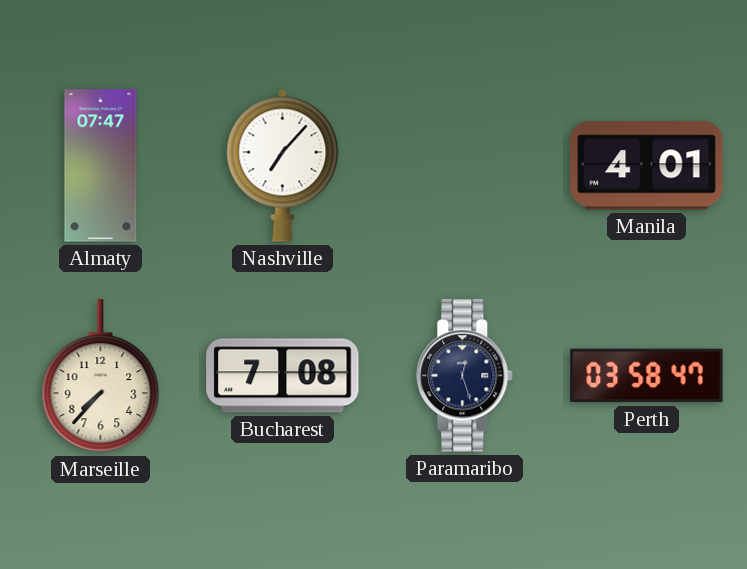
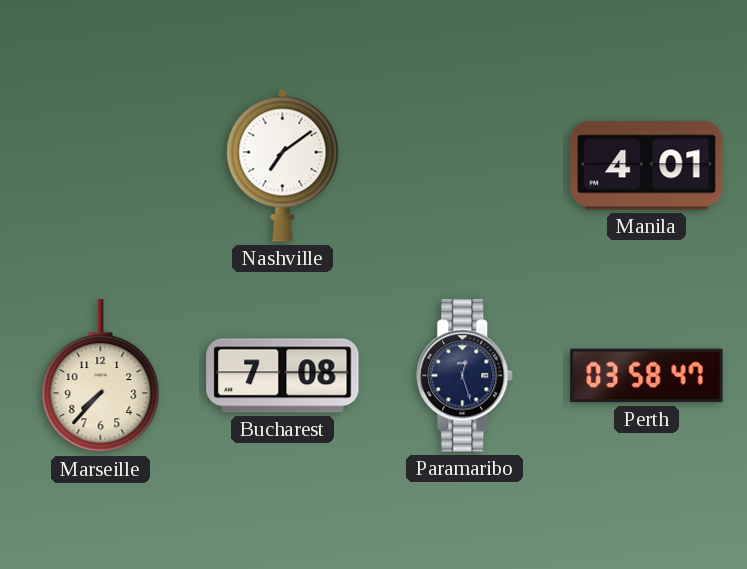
Almaty: 07:47 -> none (101, 166)
Nashville: 7:07 -> 7:09 (283, 165)
